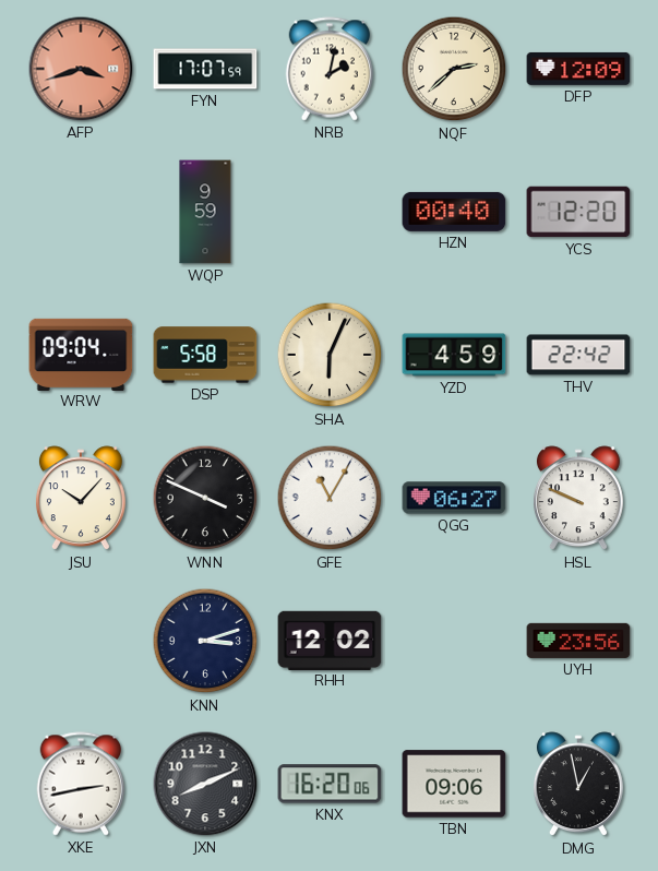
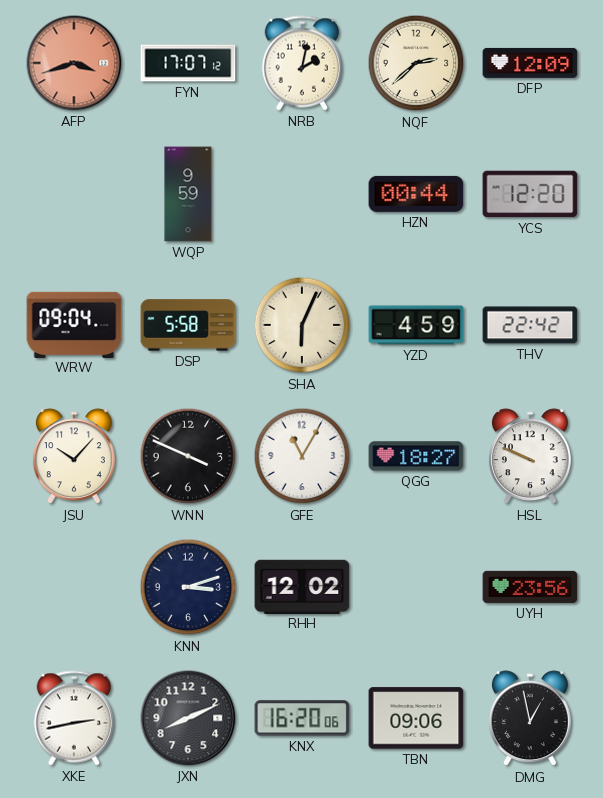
FYN: 17:07:59 -> 17:07:12 (188, 63)
HZN: 00:40 -> 00:44 (416, 194)
QGG: 06:27 -> 18:27 (416, 456)
